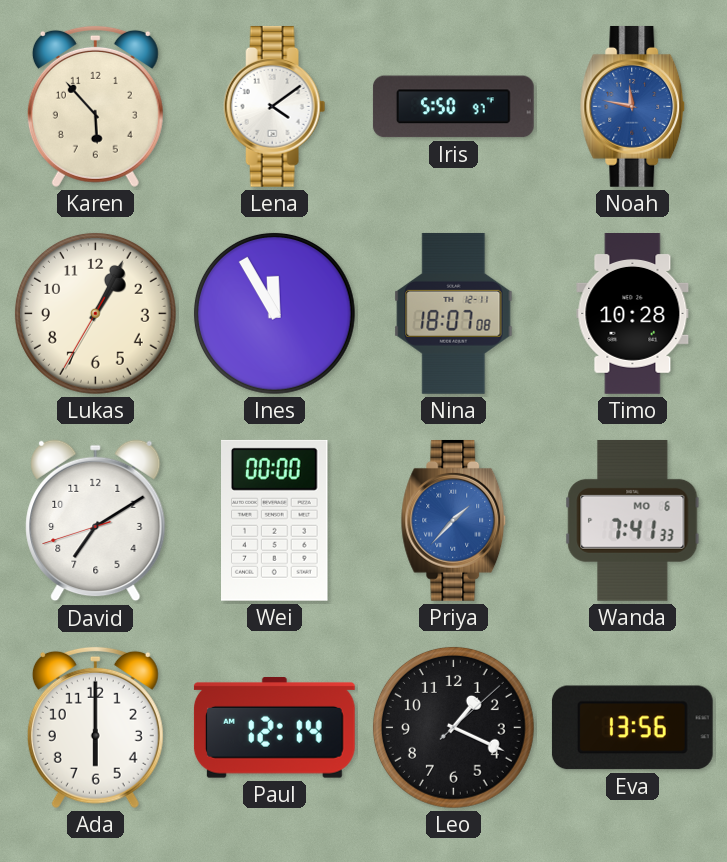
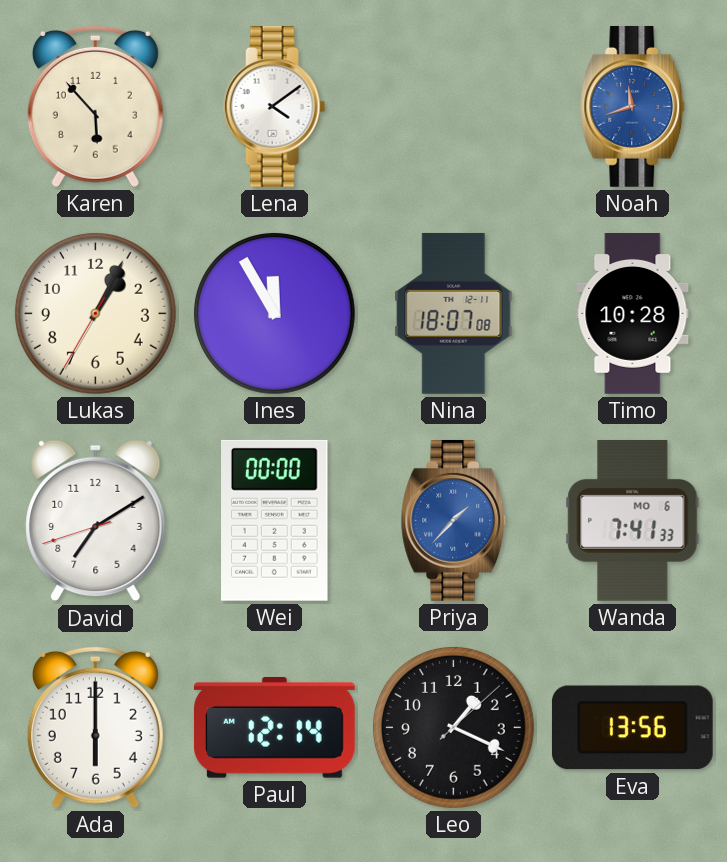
Iris: 5:50 -> none (453, 107)
Noah: 11:47 -> 11:42 (633, 106)
